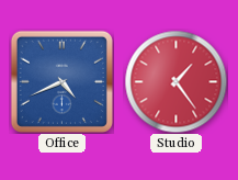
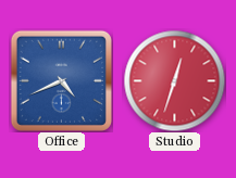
Studio: 1:24 -> 12:33 (174, 80)
